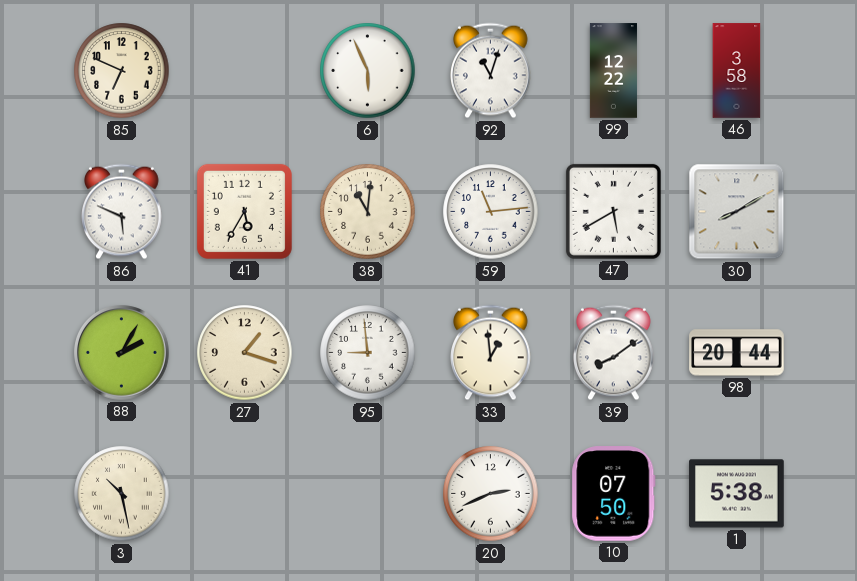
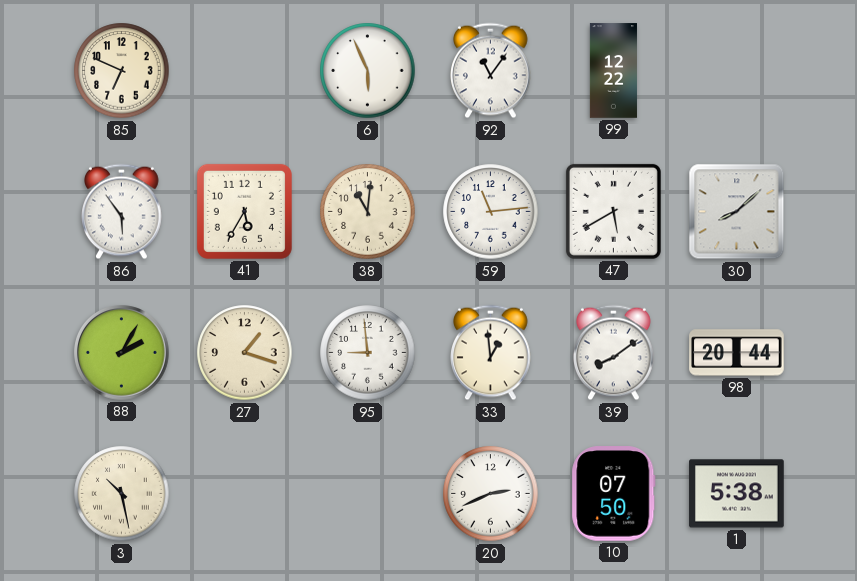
92: 11:03 -> 11:06 (491, 71)
46: 3:58 -> none (737, 71)
86: 5:49 -> 5:54 (122, 212)
30: 8:10 -> 8:08 (737, 212)
